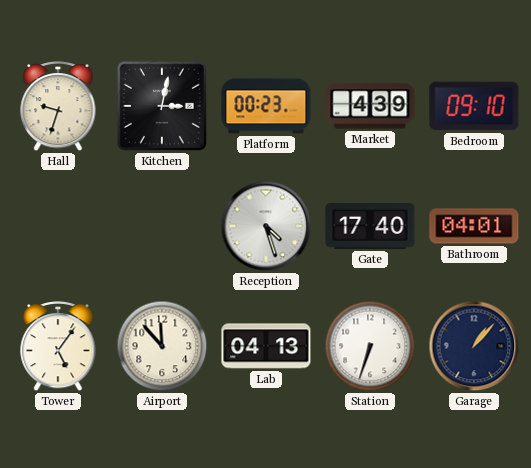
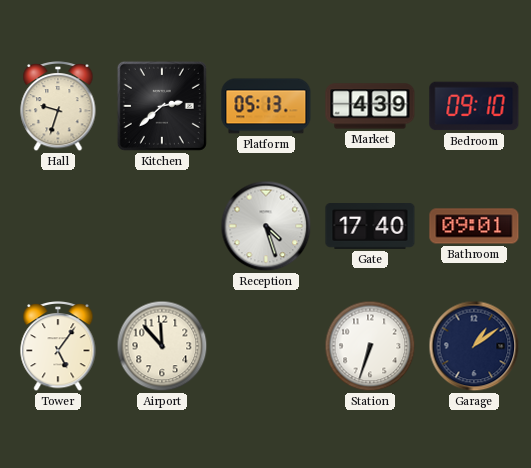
Kitchen: 3:02 -> 2:38 (162, 106)
Platform: 00:23 -> 05:13 (266, 106)
Bathroom: 04:01 -> 09:01 (474, 226)
Lab: 04:13 -> none (266, 346)
Garage: 1:07 -> 1:09 (474, 346)
